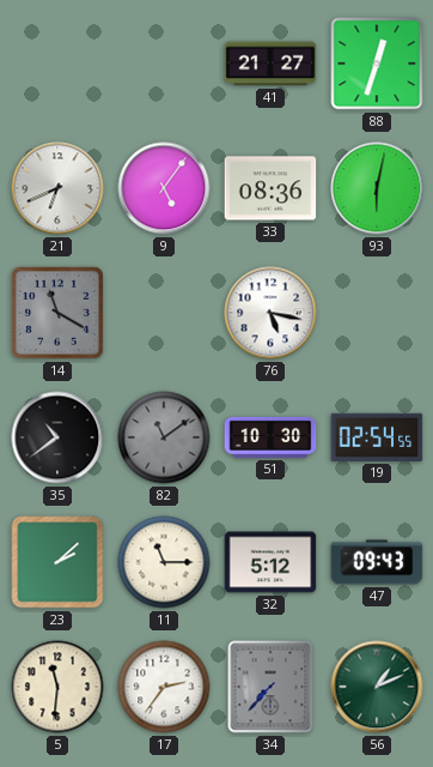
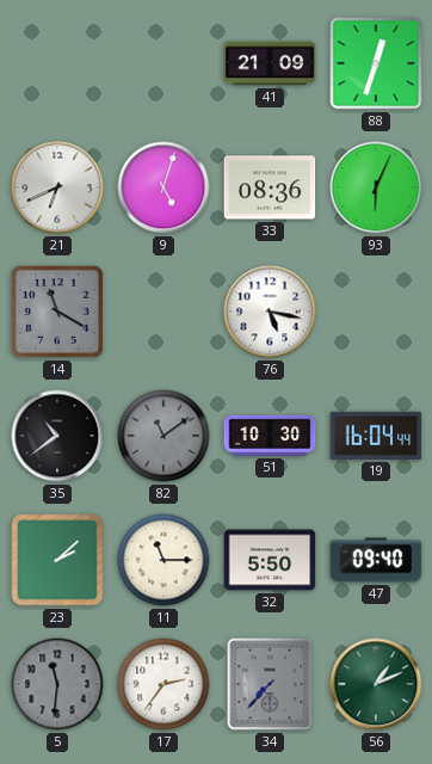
41: 21:27 -> 21:09 (270, 63)
9: 5:06 -> 5:03 (163, 187)
93: 6:02 -> 6:04 (376, 187)
19: 02:54 -> 16:04 (376, 436)
32: 5:12 -> 5:50 (270, 560)
47: 09:43 -> 09:40 (376, 560)
5 dial: cream -> grey (57, 684)
